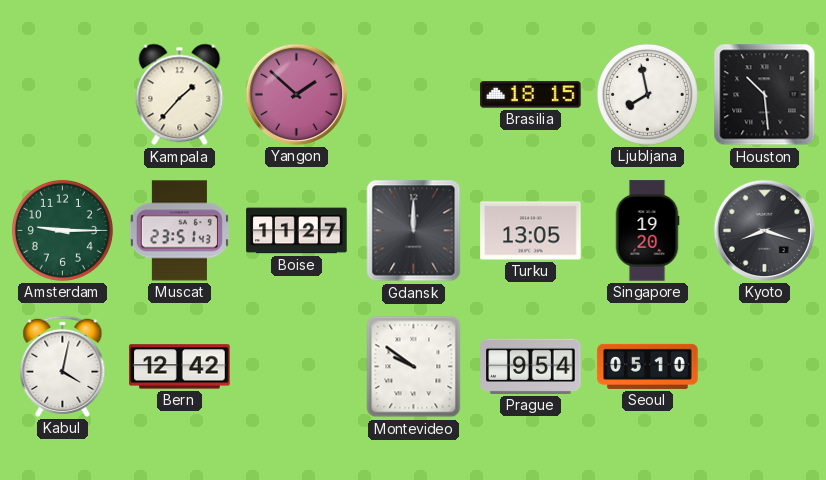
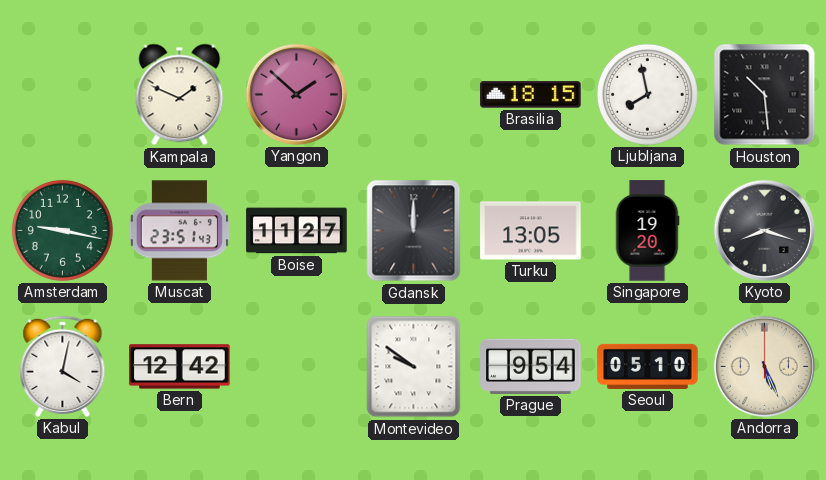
Kampala: 1:37 -> 1:49 (180, 95)
Amsterdam: 9:15 -> 9:17 (62, 230)
Andorra: none -> 5:26 (764, 366)
